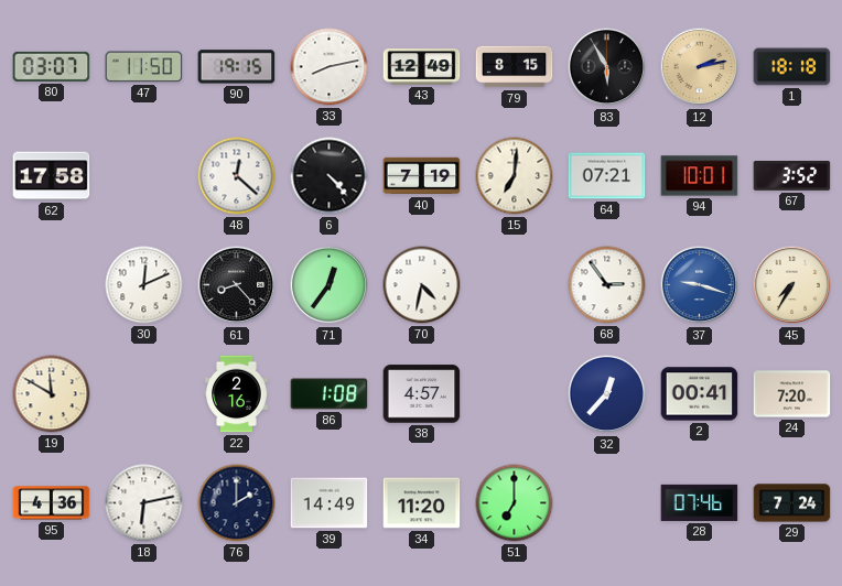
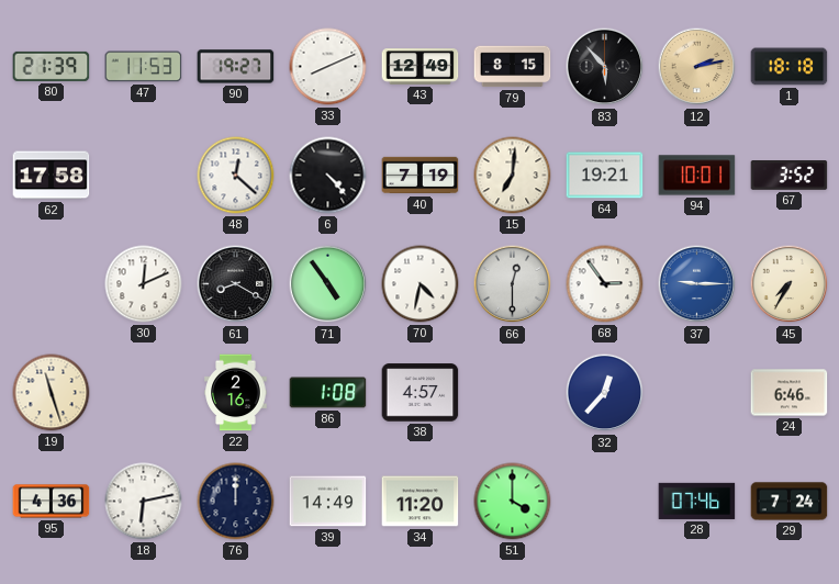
80: 03:07 -> 21:39 (52, 66)
47: 11:50 -> 11:53 (144, 67)
90: 19:15 -> 19:27 (236, 67)
33: 8:13 -> 8:11 (328, 67)
83: 5:55 -> 5:53 (605, 67)
64: 07:21 -> 19:21 (605, 176)
61: 8:23 -> 8:20 (236, 284)
71: 12:36 -> 4:54 (328, 284)
66: none -> 12:30 (513, 284)
37: 9:18 -> 9:15 (697, 284)
19: 11:50 -> 11:27 (52, 393)
2: 00:41 -> none (700, 394)
24: 7:20 -> 6:46 (790, 393)
76: 2:00 -> 12:00 (236, 502)
51: 7:00 -> 4:00 (513, 502)
